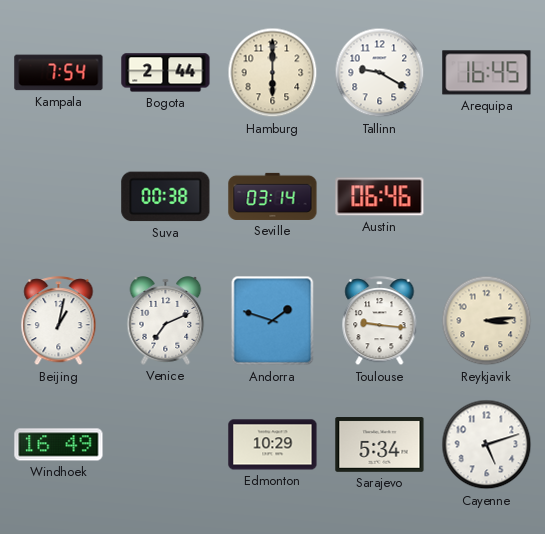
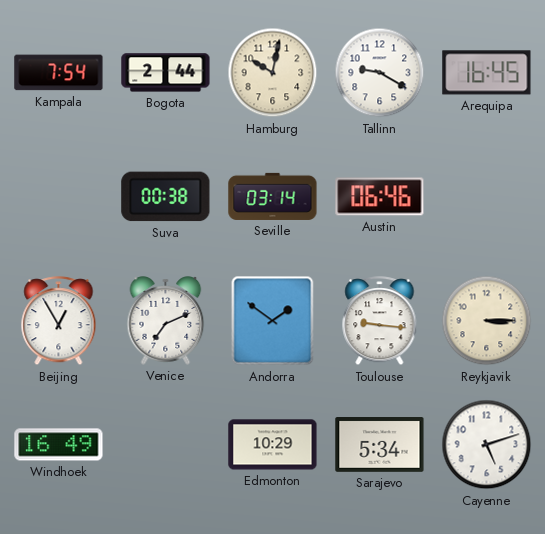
Hamburg: 6:00 -> 10:02 (273, 73)
Beijing: 1:02 -> 12:55 (59, 321)
Andorra: 1:48 -> 1:51 (273, 321)
Reykjavik: 3:14 -> 3:15 (487, 321)
